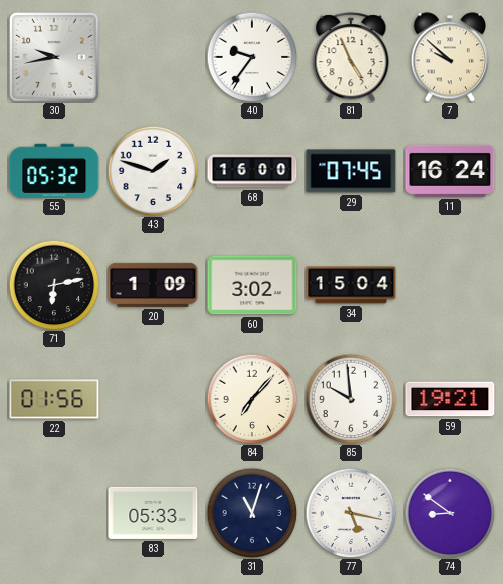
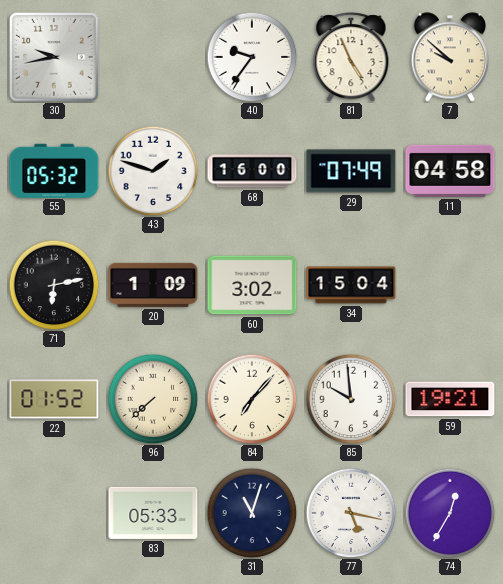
29: 07:45 -> 07:49 (351, 171)
11: 16:24 -> 04:58 (450, 171)
22: 01:56 -> 01:52 (54, 399)
96: none -> 7:38 (153, 399)
74: 8:51 -> 12:35 (450, 513)
